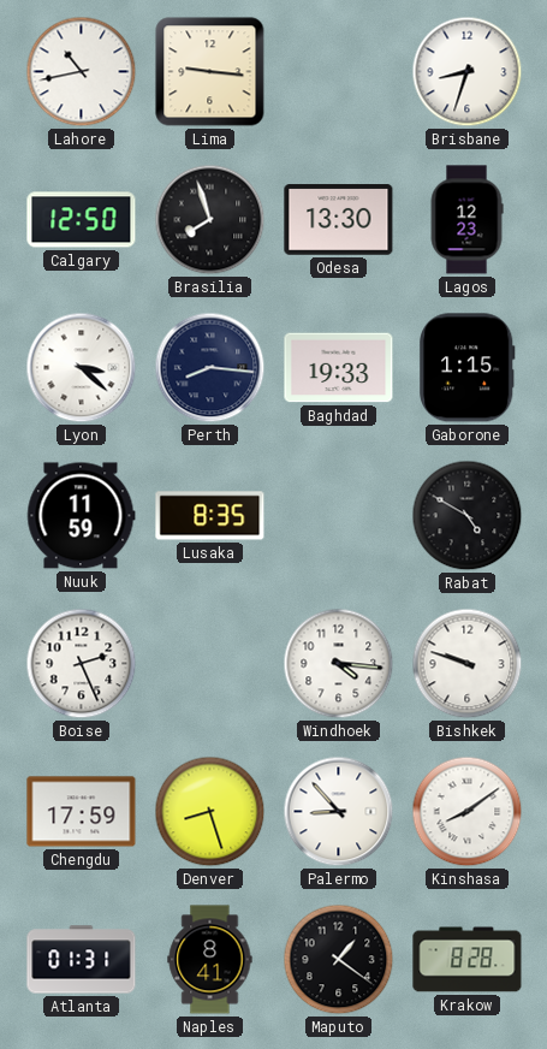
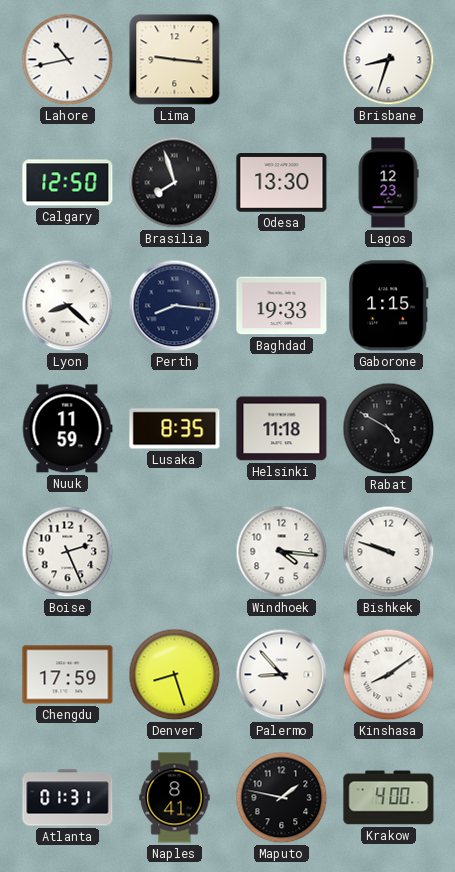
Lyon: 3:22 -> 8:22 (68, 306)
Helsinki: none -> 11:18 (282, 429)
Maputo: 1:21 -> 1:47 (282, 798)
Krakow: 8:28 -> 4:00 (389, 798)
